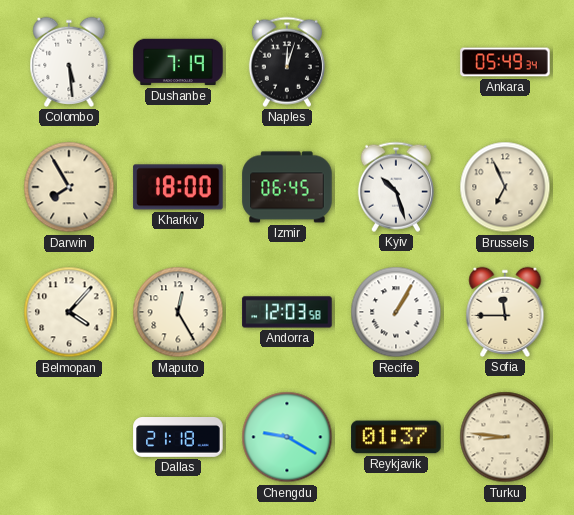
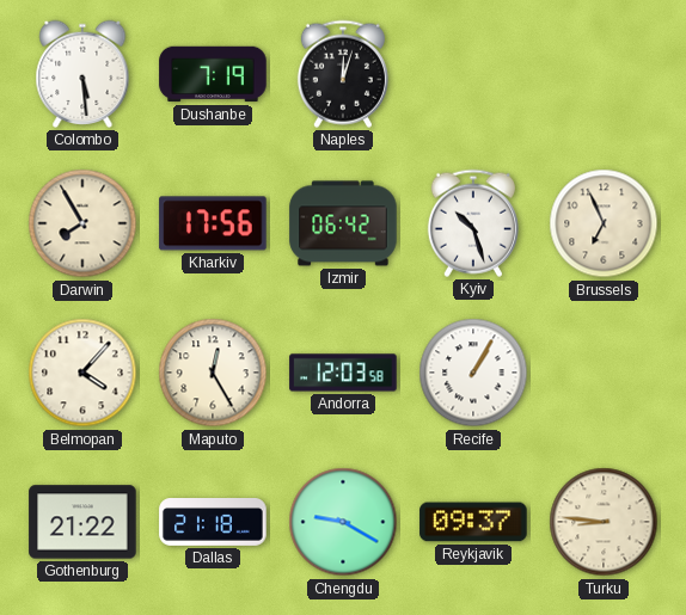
Ankara: 05:49 -> none (505, 62)
Kharkiv: 18:00 -> 17:56 (213, 223)
Izmir: 06:45 -> 06:42 (343, 223)
Sofia: 11:45 -> none (505, 312)
Gothenburg: none -> 21:22 (82, 522)
Reykjavik: 01:37 -> 09:37 (473, 522)
